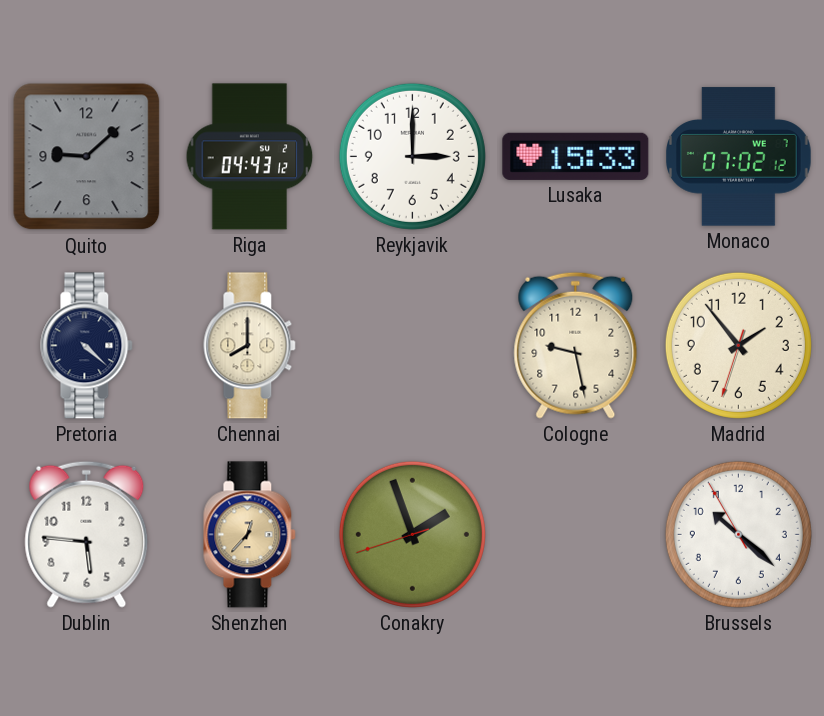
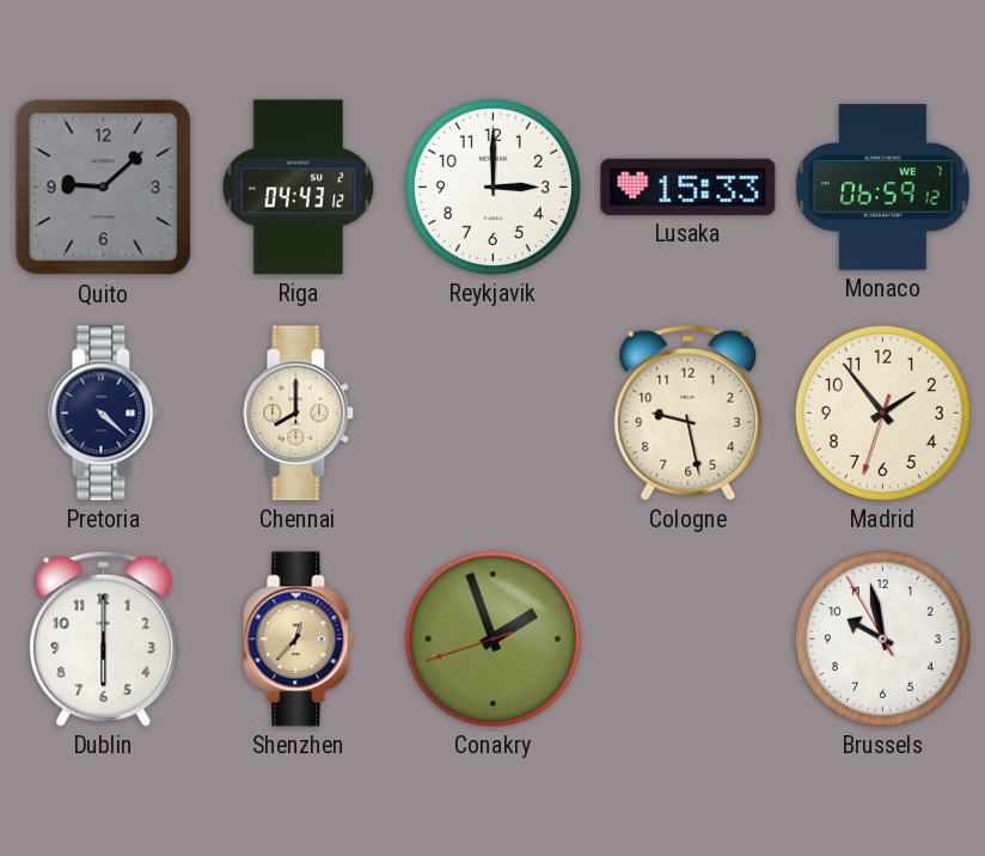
Monaco: 07:02 -> 06:59 (883, 188)
Dublin: 5:46 -> 6:00 (104, 638)
Brussels: 10:21 -> 9:57 (882, 638)
